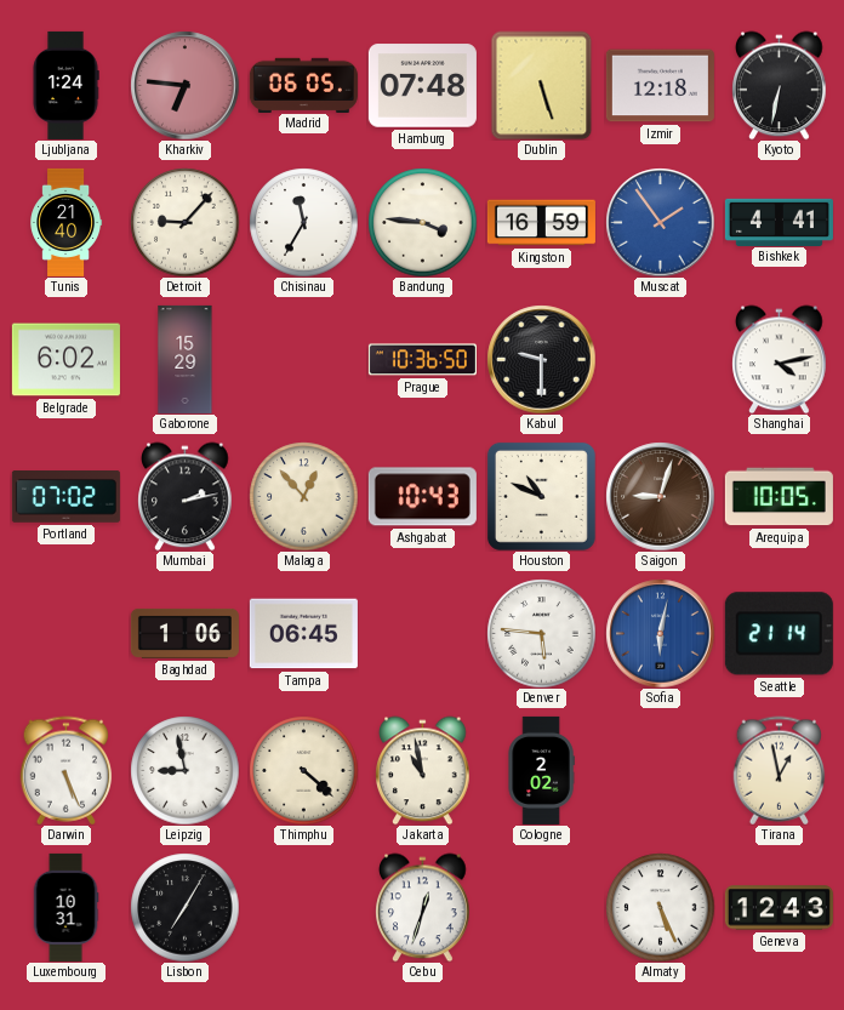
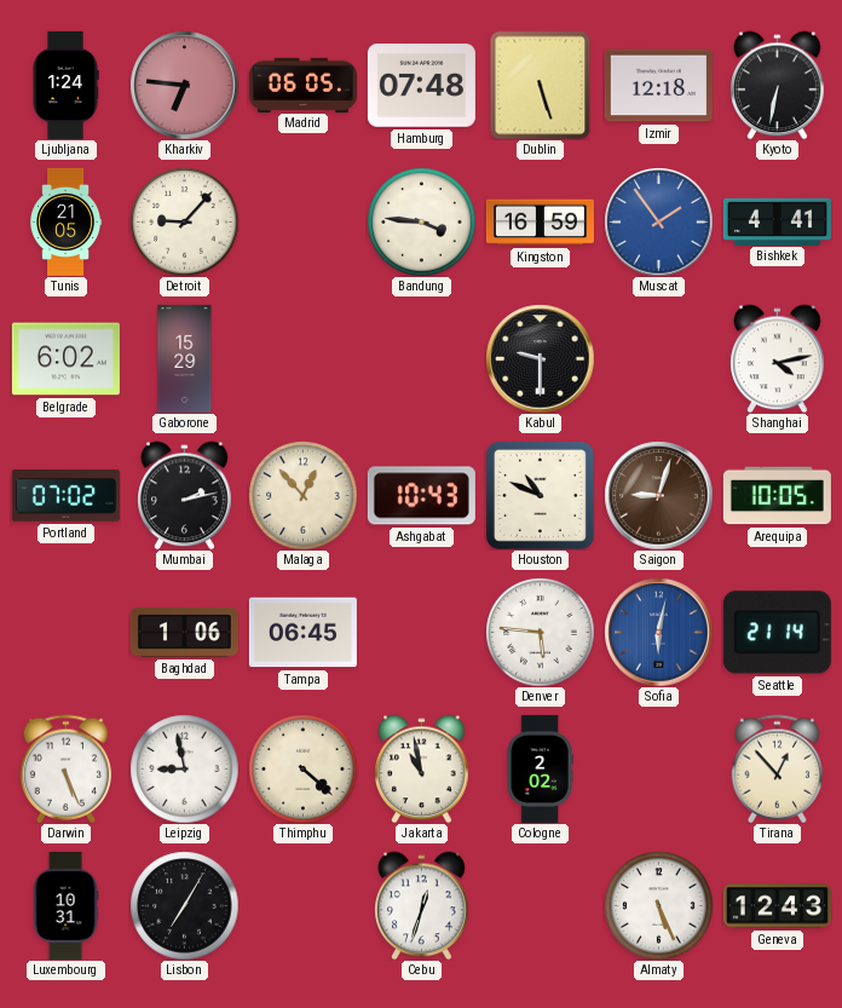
Tunis: 21:40 -> 21:05 (67, 221)
Chisinau: 11:35 -> none (303, 222)
Prague: 10:36 -> none (422, 360)
Tirana: 12:58 -> 12:53 (778, 768)
